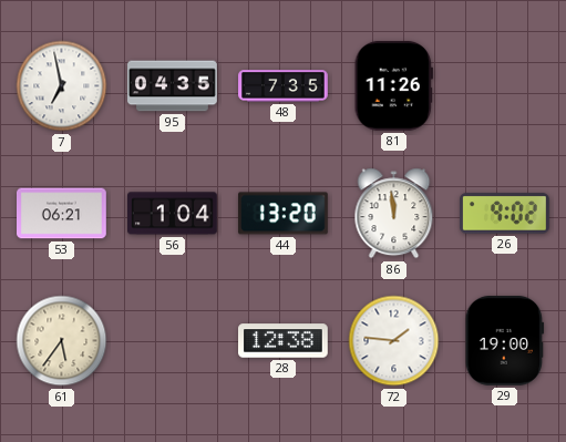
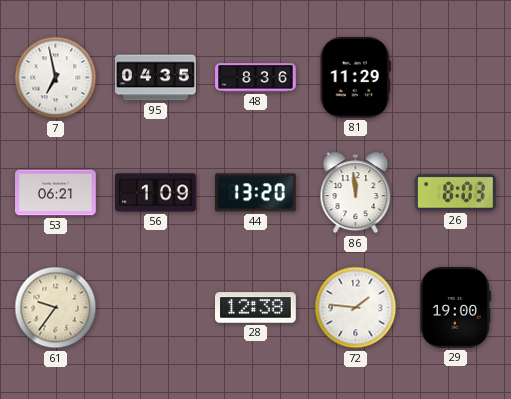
48: 7:35 -> 8:36 (256, 78)
81: 11:26 -> 11:29 (355, 77)
56: 1:04 -> 1:09 (156, 193)
26: 9:02 -> 8:03 (455, 193)
61: 5:36 -> 9:36 (56, 308)
